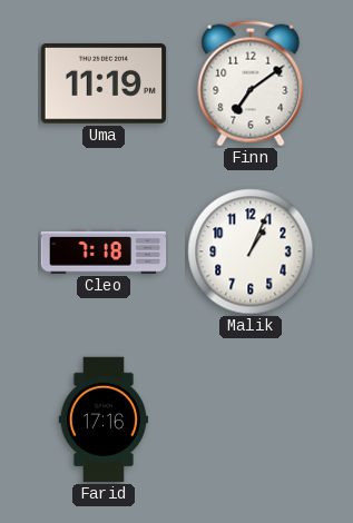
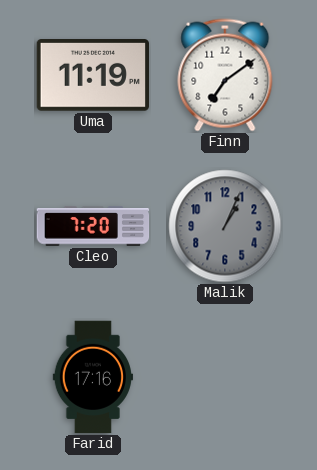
Cleo: 7:18 -> 7:20 (93, 226)
Malik dial: white -> grey (225, 226)
